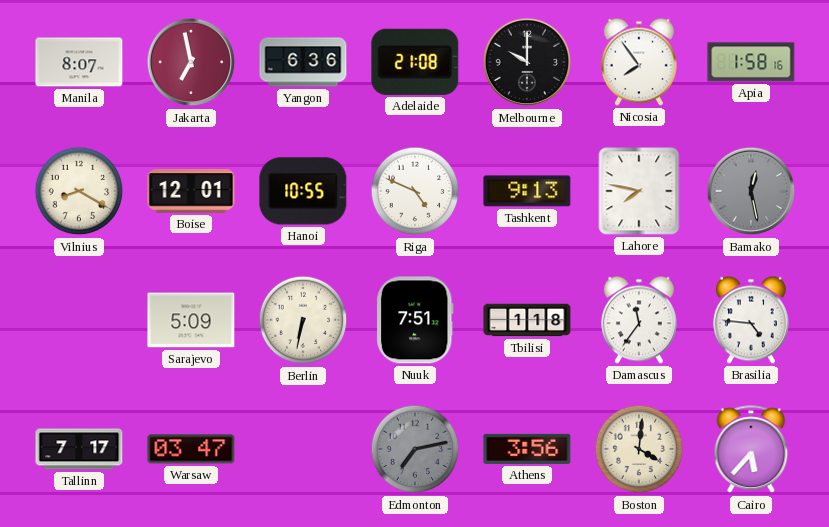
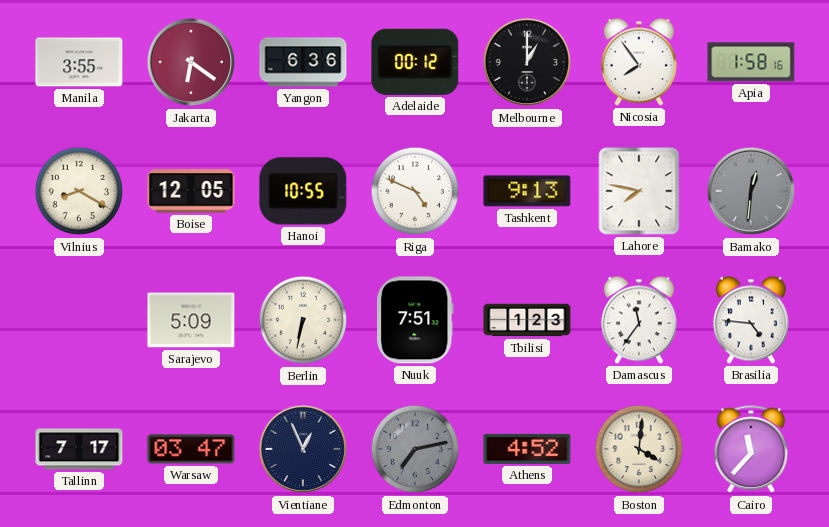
Manila: 8:07 -> 3:55 (79, 62)
Jakarta: 6:58 -> 6:21 (191, 62)
Adelaide: 21:08 -> 00:12 (415, 62)
Melbourne: 10:00 -> 1:00 (527, 62)
Boise: 12:01 -> 12:05 (191, 191)
Bamako: 12:28 -> 12:31 (751, 191)
Tbilisi: 1:18 -> 1:23 (527, 320)
Vientiane: none -> 12:56 (303, 449)
Athens: 3:56 -> 4:52 (527, 449)
Cairo: 5:37 -> 11:37 (751, 450)
